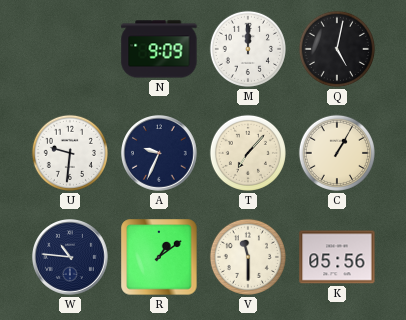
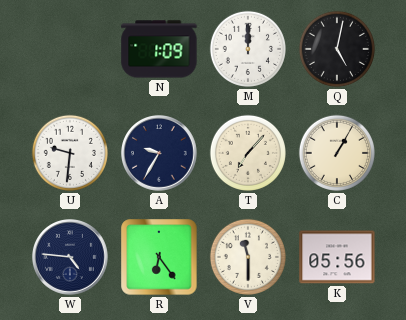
N: 9:09 -> 1:09 (159, 49)
A: 9:34 -> 9:35 (160, 154)
W: 10:46 -> 4:46 (71, 258)
R: 1:09 -> 6:24 (159, 257)
